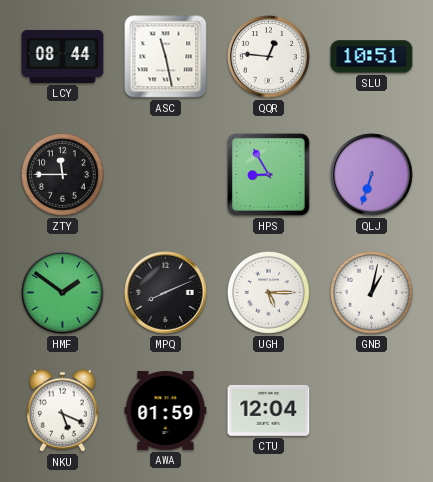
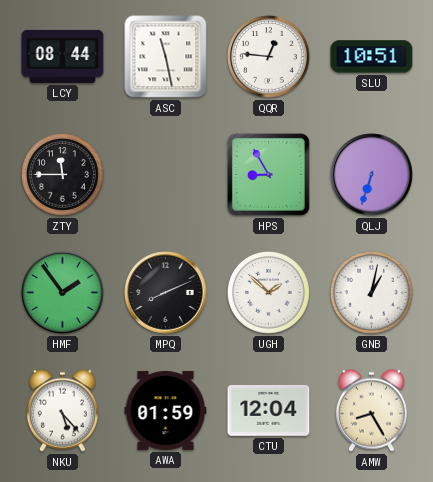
HMF: 1:51 -> 1:54 (63, 293)
UGH: 5:15 -> 1:52 (268, 292)
NKU: 5:19 -> 5:23 (62, 410)
AMW: none -> 8:25 (371, 410)
